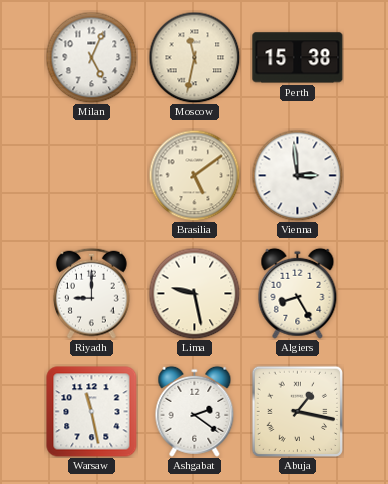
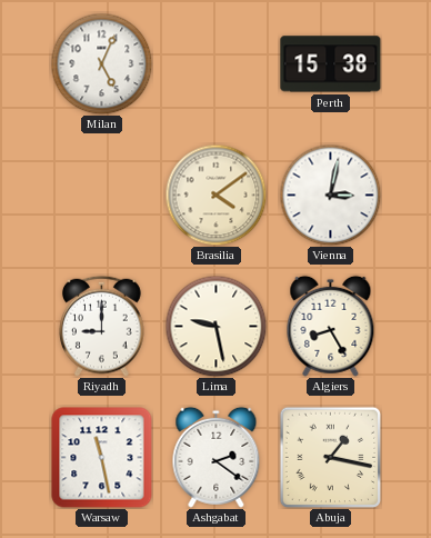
Moscow: 11:32 -> none (194, 57)
Brasilia: 5:09 -> 4:09 (215, 195)
Vienna: 2:59 -> 3:02 (330, 195)
